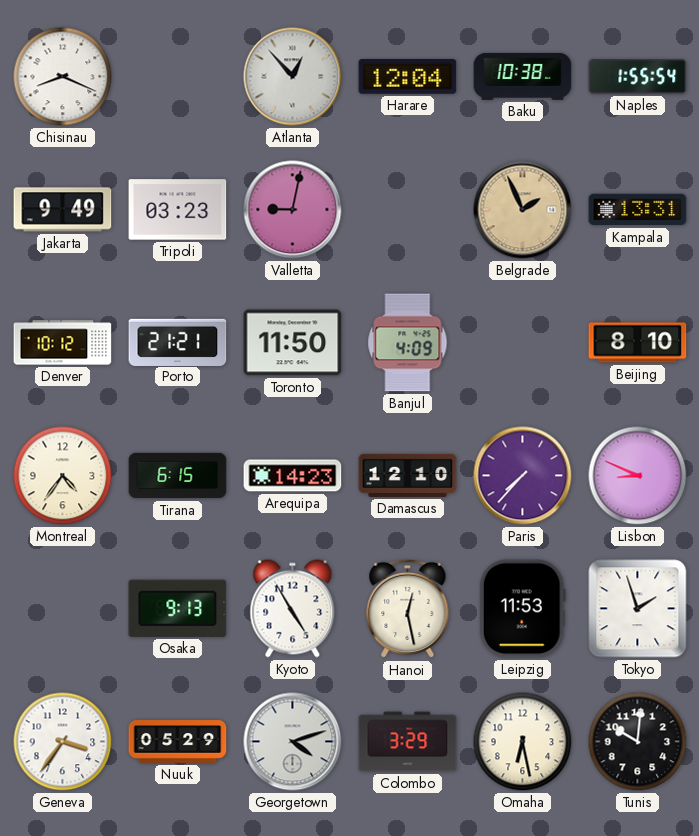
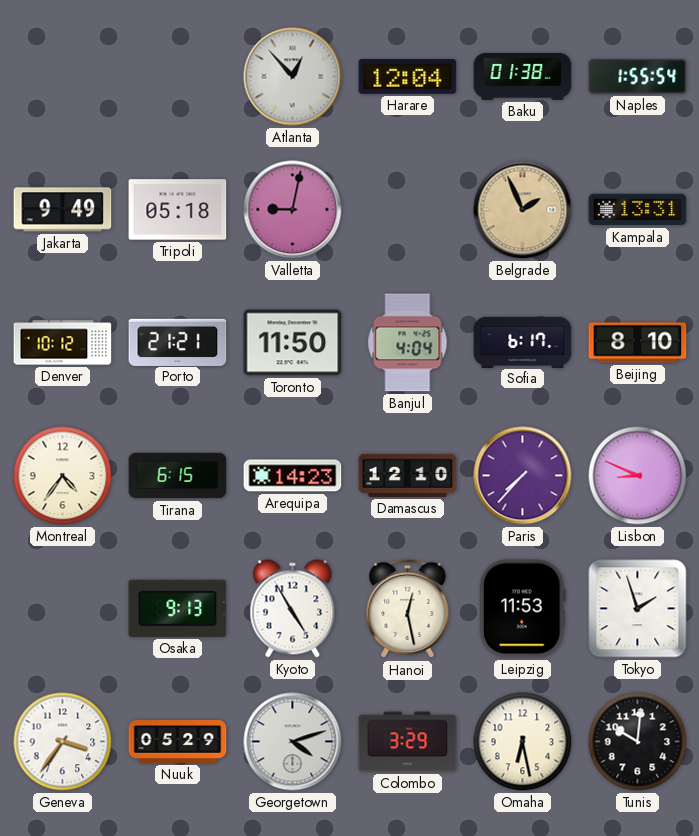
Chisinau: 8:19 -> none (63, 77)
Baku: 10:38 -> 01:38 (523, 76)
Tripoli: 03:23 -> 05:18 (178, 210)
Banjul: 4:09 -> 4:04 (408, 343)
Sofia: none -> 6:17 (523, 342)
